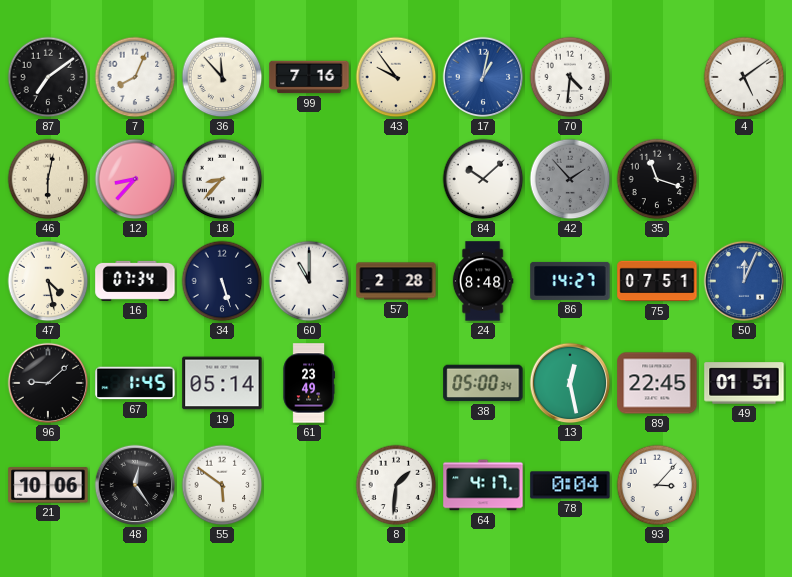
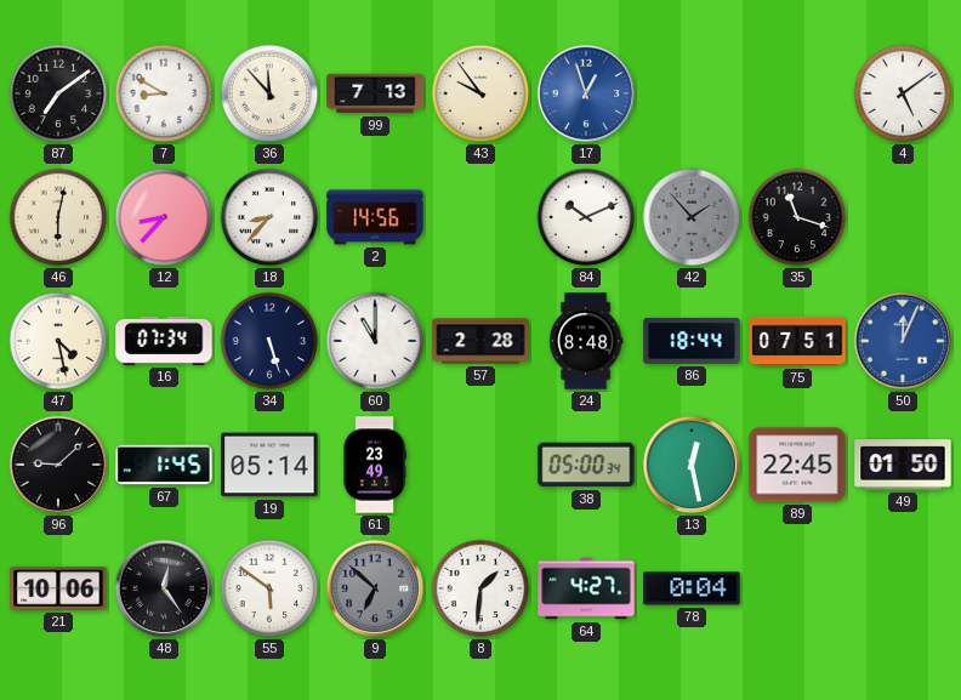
7: 8:04 -> 8:50 (164, 93)
99: 7:16 -> 7:13 (375, 93)
17: 1:02 -> 12:57 (586, 93)
70: 4:31 -> none (570, 77)
2: none -> 14:56 (375, 217)
84: 10:08 -> 10:11 (586, 217)
86: 14:27 -> 18:44 (692, 341)
49: 01:51 -> 01:50 (903, 465)
9: none -> 6:52 (375, 588)
64: 4:17 -> 4:27 (586, 588)
93: 3:07 -> none (657, 485)
